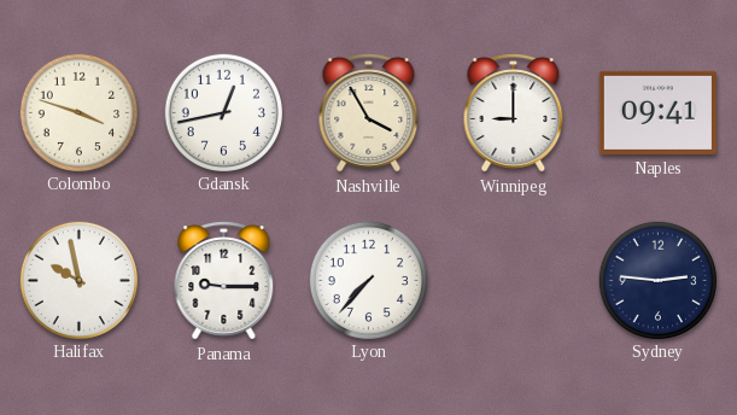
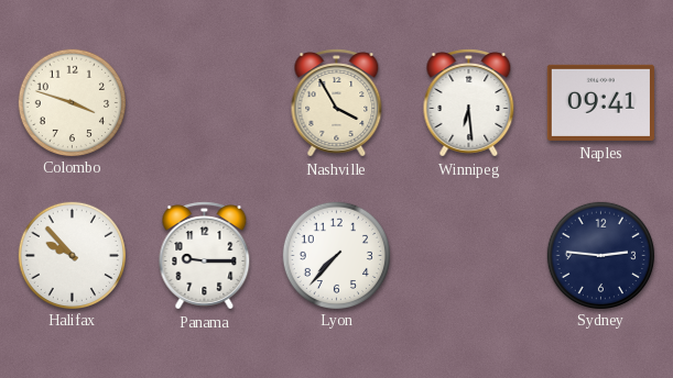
Gdansk: 12:43 -> none (223, 112)
Winnipeg: 9:00 -> 6:29 (469, 103)
Halifax: 9:58 -> 9:53 (72, 255)
